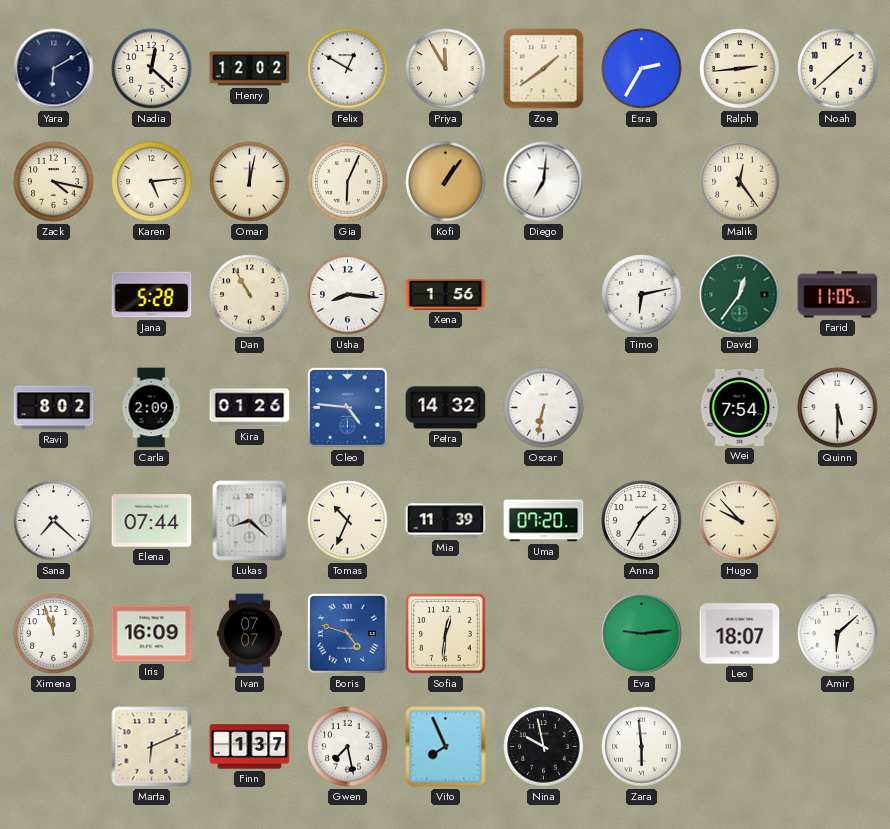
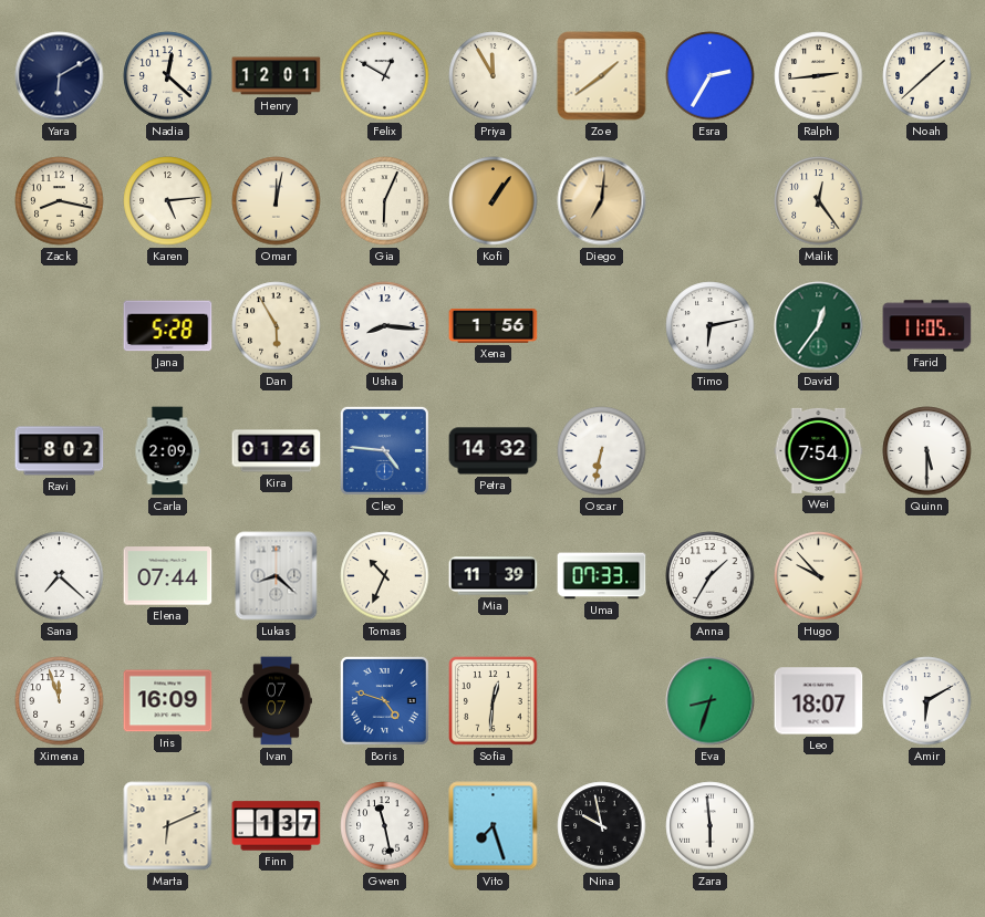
Henry: 12:02 -> 12:01 (277, 76)
Zack: 4:17 -> 8:17 (60, 201)
Diego dial: white -> champagne (602, 201)
Dan: 10:55 -> 5:55 (277, 326)
Uma: 07:20 -> 07:33 (602, 576)
Eva: 9:14 -> 8:33 (711, 701)
Amir: 6:08 -> 6:10 (927, 701)
Gwen: 7:28 -> 11:28 (385, 826)
Vito: 7:56 -> 7:27 (494, 826)
